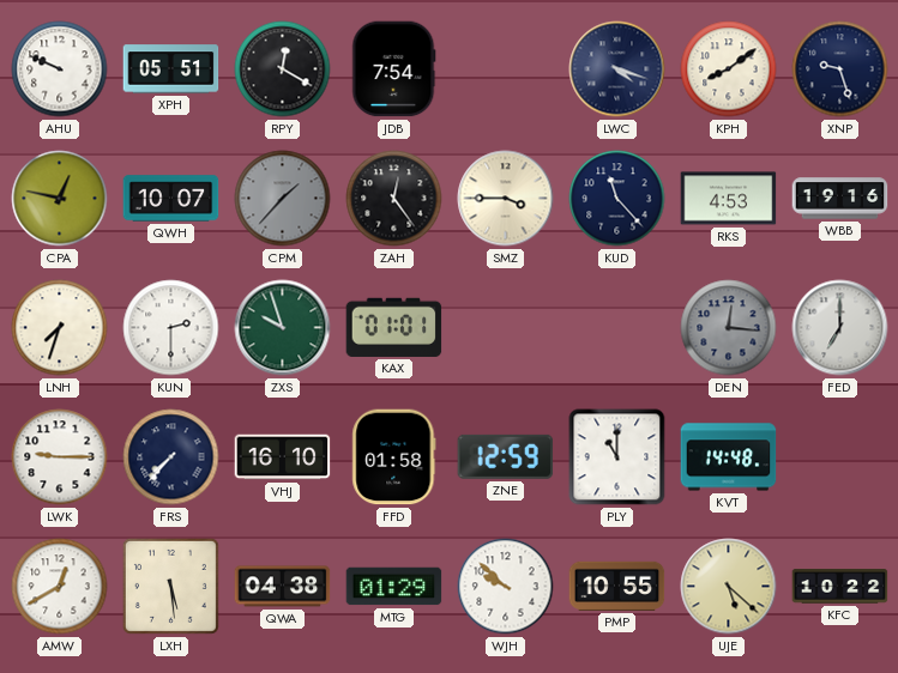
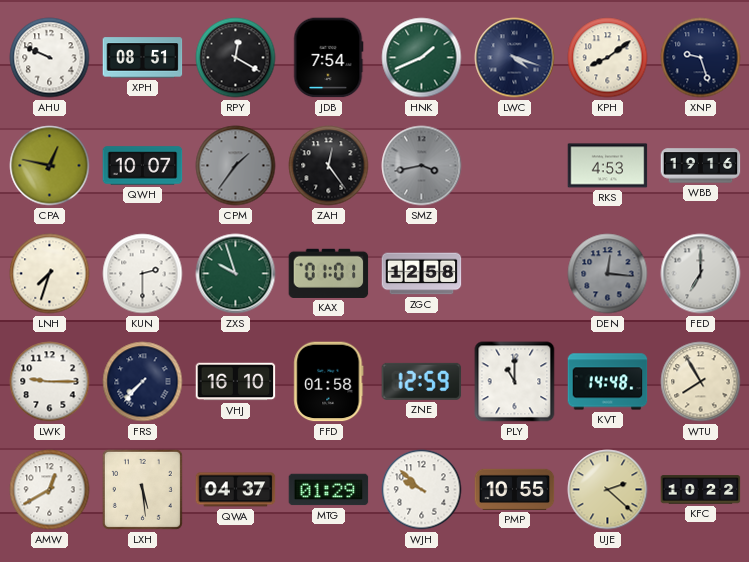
XPH: 05:51 -> 08:51 (143, 58)
HNK: none -> 1:41 (422, 58)
CPM: 1:37 -> 1:36 (236, 166)
SMZ: 3:45 -> 3:43 (422, 166)
SMZ dial: cream -> grey (422, 166)
KUD: 11:23 -> none (617, 199)
ZGC: none -> 12:58 (422, 274)
WTU: none -> 7:55 (701, 382)
QWA: 04:38 -> 04:37 (236, 490)
UJE: 5:22 -> 2:22 (608, 490)
